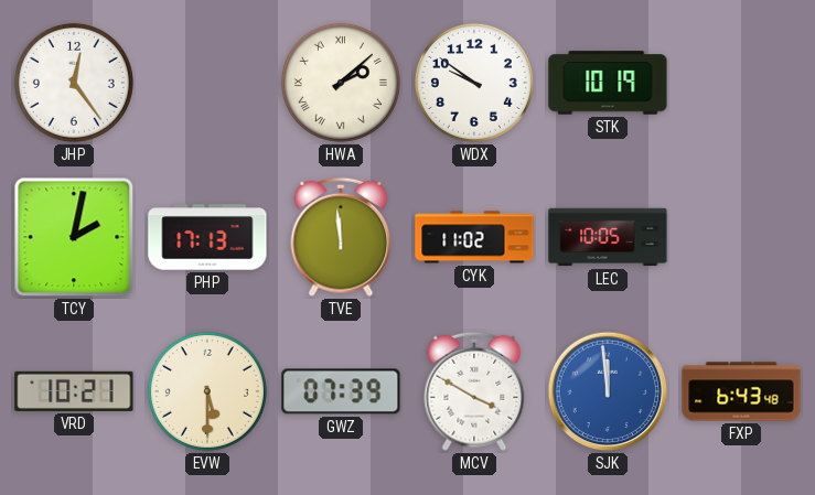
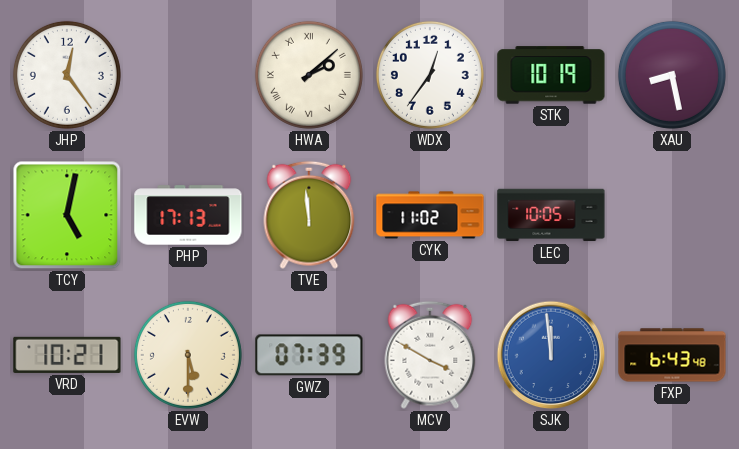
WDX: 9:51 -> 12:36 (430, 75)
XAU: none -> 8:28 (672, 75)
TCY: 2:02 -> 5:02 (67, 215)
